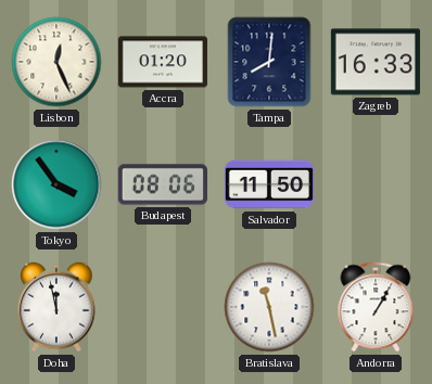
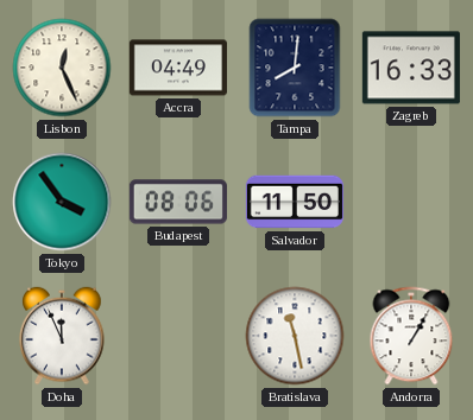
Accra: 01:20 -> 04:49 (178, 68)
Doha: 11:58 -> 11:56 (62, 336)
